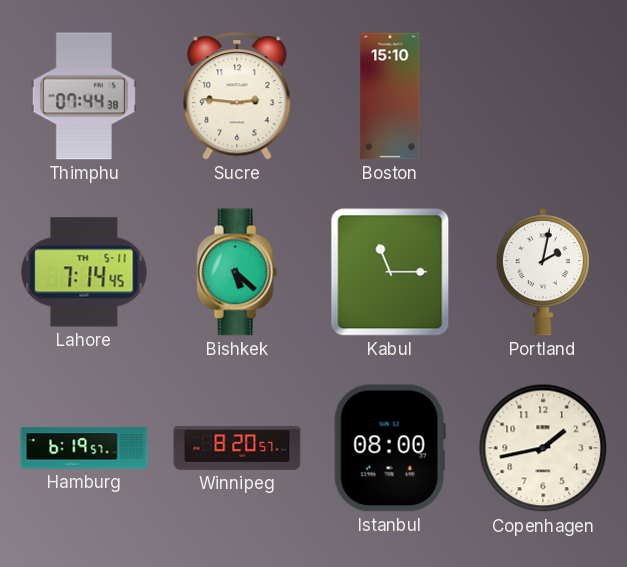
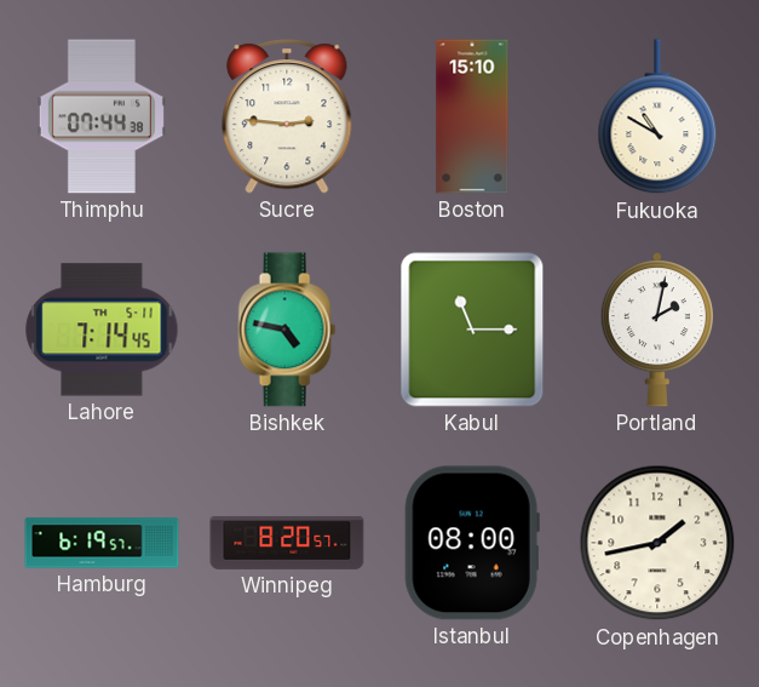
Fukuoka: none -> 10:50 (657, 118)
Bishkek: 5:22 -> 4:47 (287, 330)
